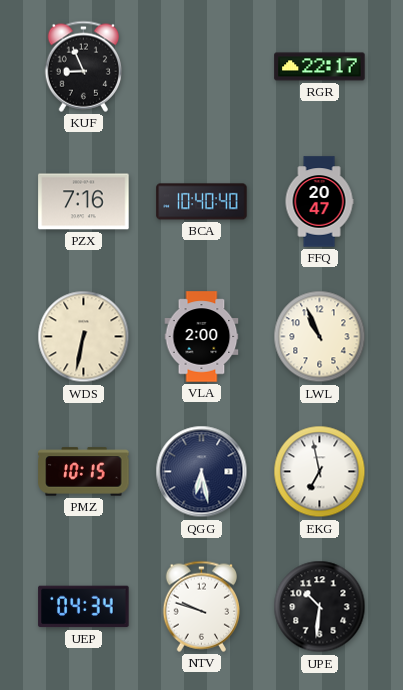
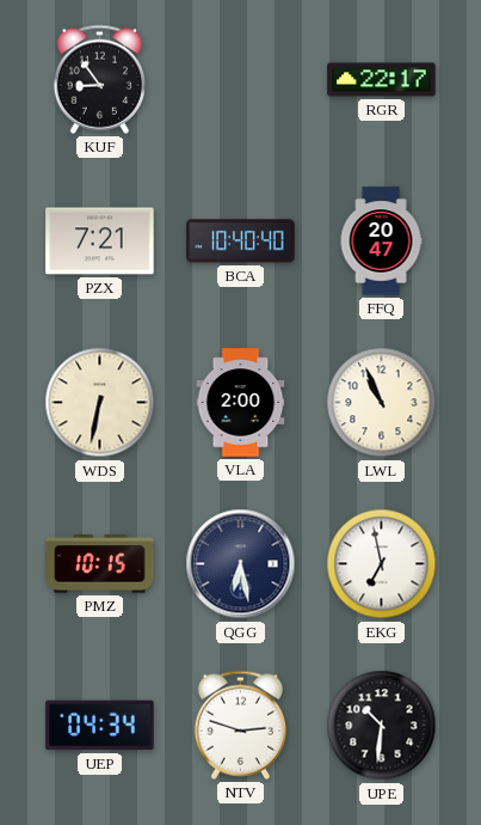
KUF: 8:56 -> 8:54 (99, 79)
PZX: 7:16 -> 7:21 (100, 242)
NTV: 9:48 -> 2:48 (240, 725)
